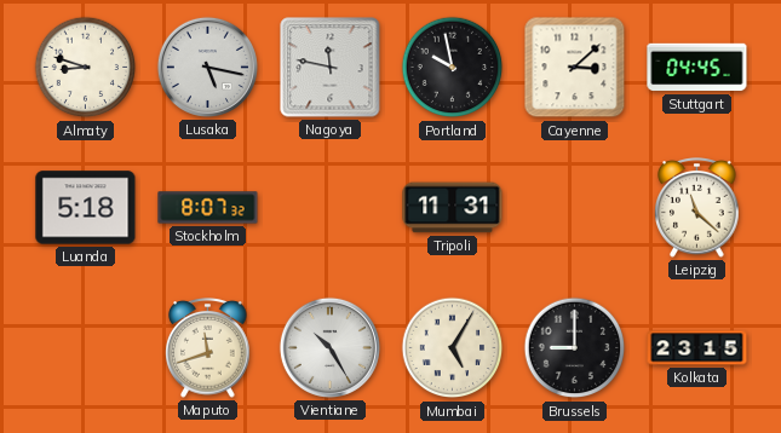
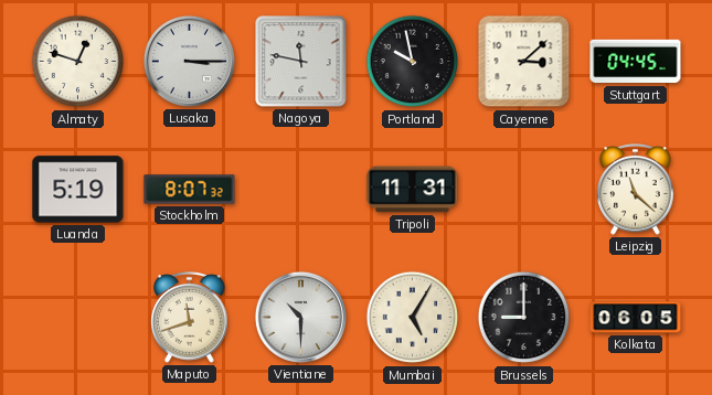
Almaty: 8:48 -> 12:48 (78, 62)
Lusaka: 5:17 -> 3:15 (189, 61)
Luanda: 5:18 -> 5:19 (78, 190)
Vientiane: 10:25 -> 10:30 (300, 317)
Kolkata: 23:15 -> 06:05 (636, 318)
